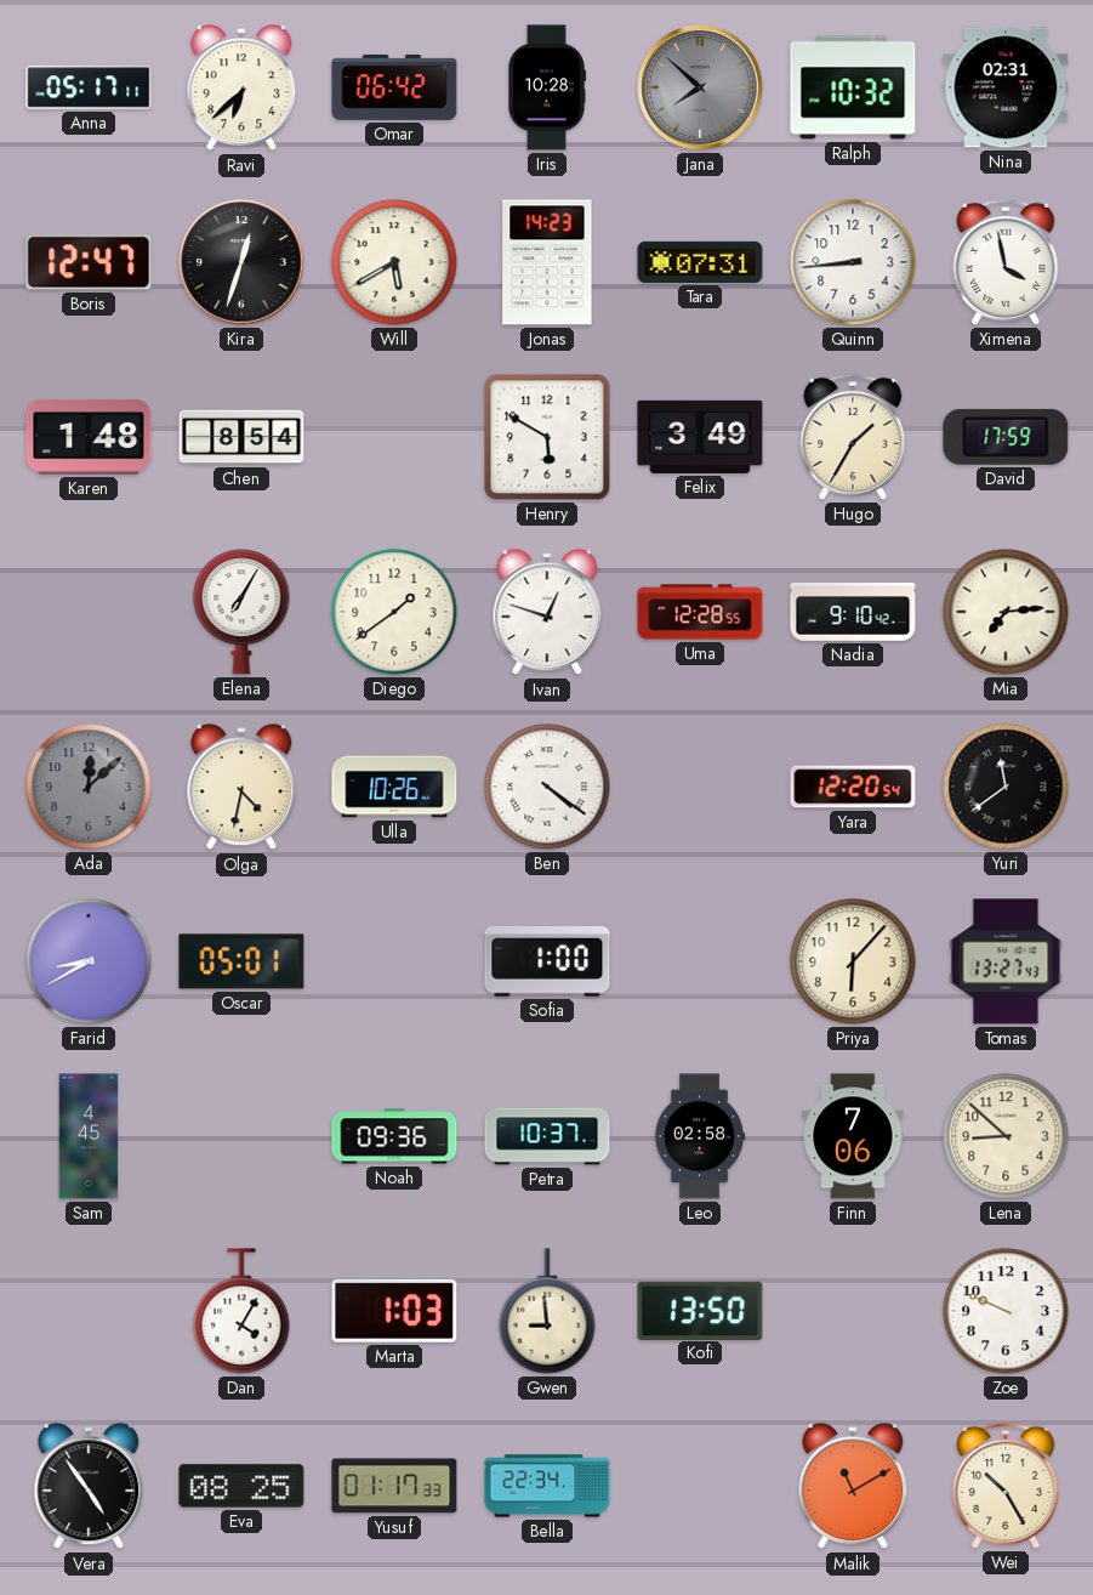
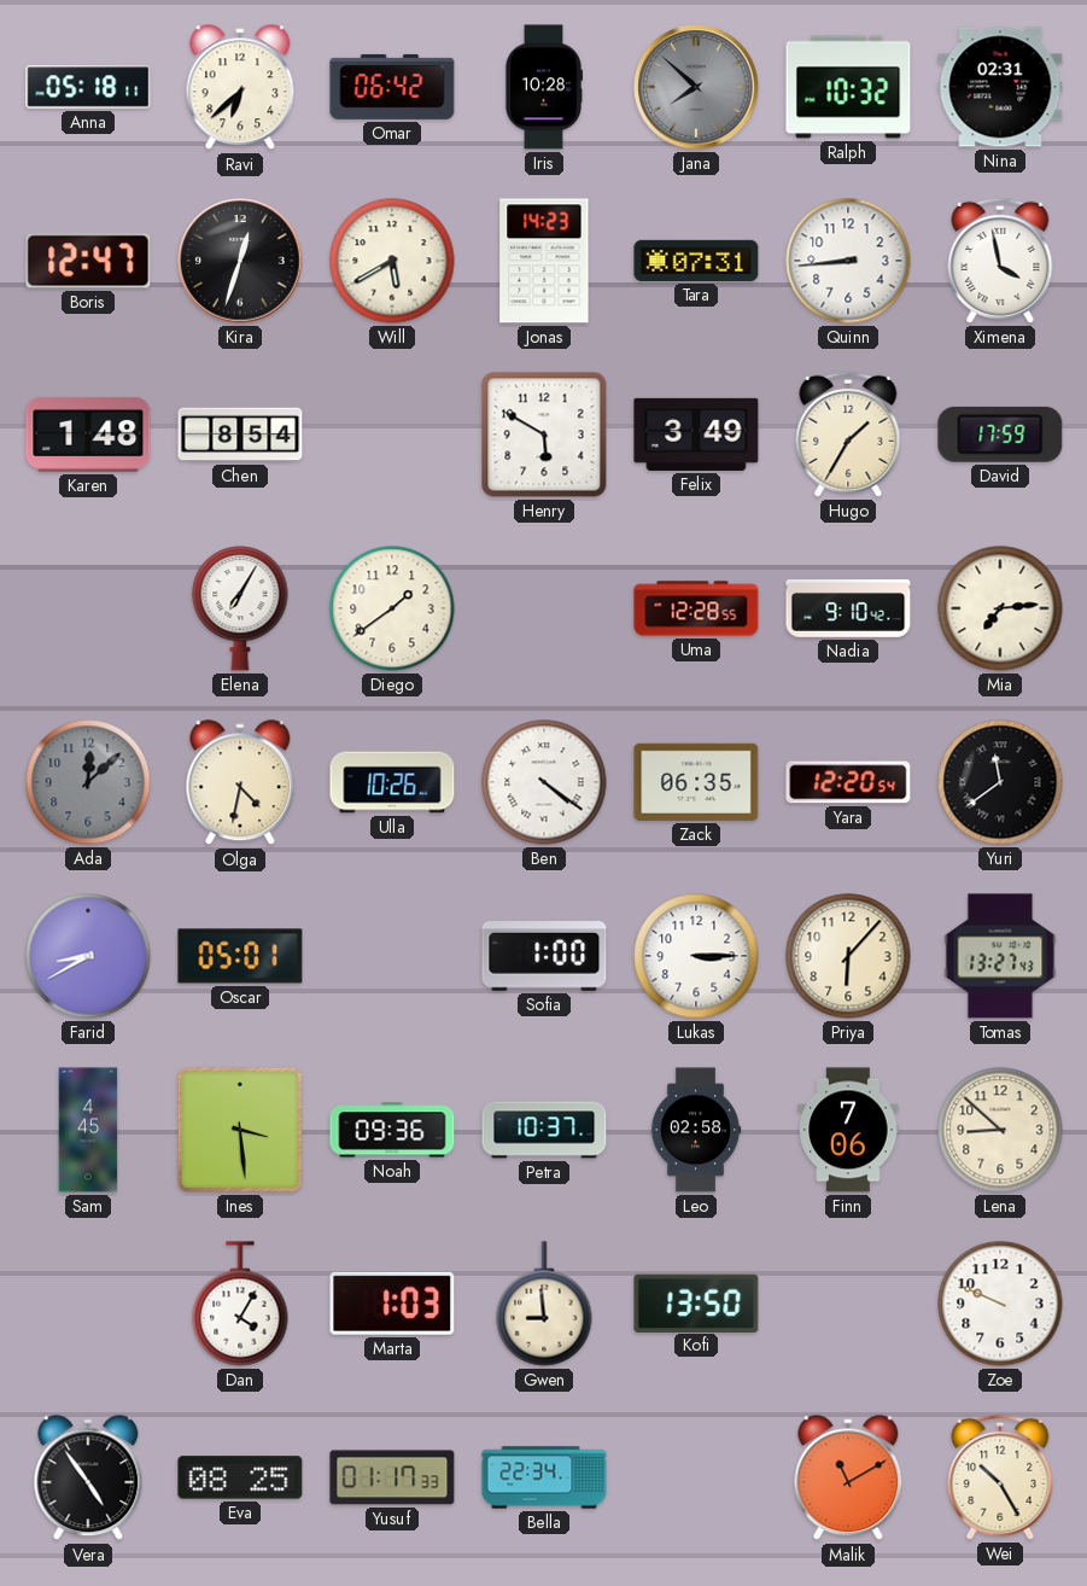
Anna: 05:17 -> 05:18 (88, 87)
Ivan: 12:48 -> none (547, 613)
Zack: none -> 06:35 (696, 782)
Lukas: none -> 3:15 (696, 956)
Ines: none -> 3:29 (240, 1130)
